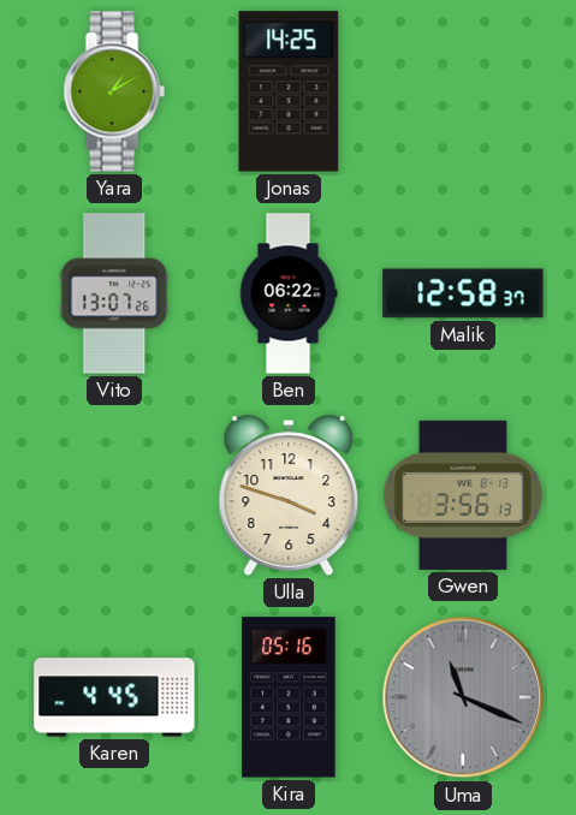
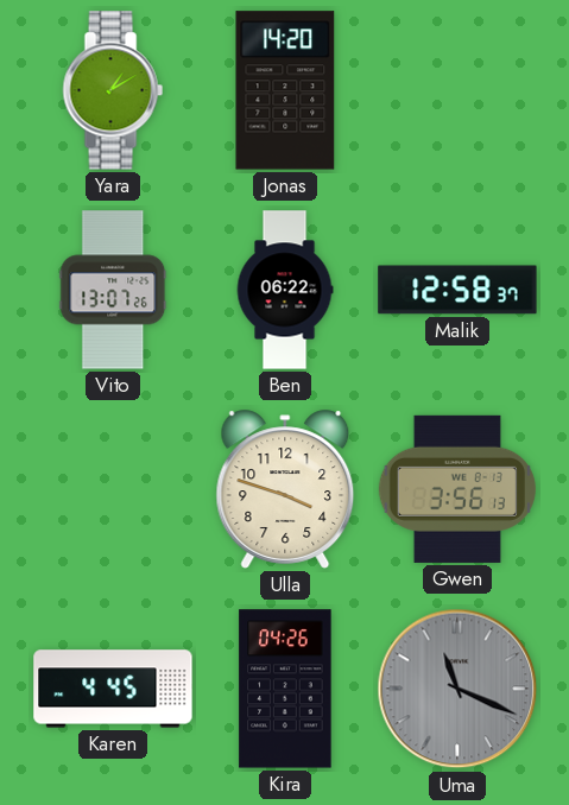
Jonas: 14:25 -> 14:20 (285, 90)
Kira: 05:16 -> 04:26 (285, 689)
